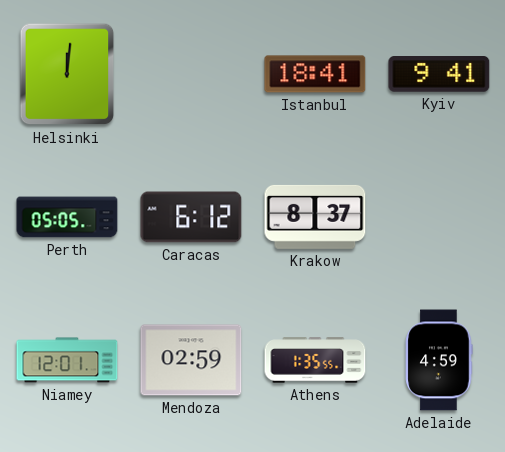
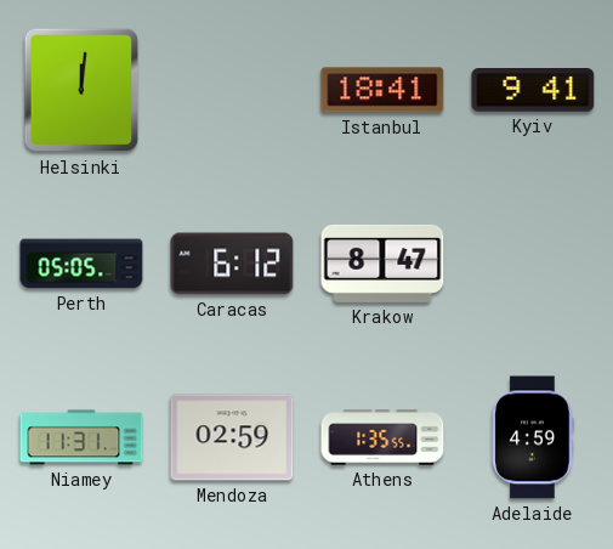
Krakow: 8:37 -> 8:47 (382, 264)
Niamey: 12:01 -> 11:31 (81, 437)
